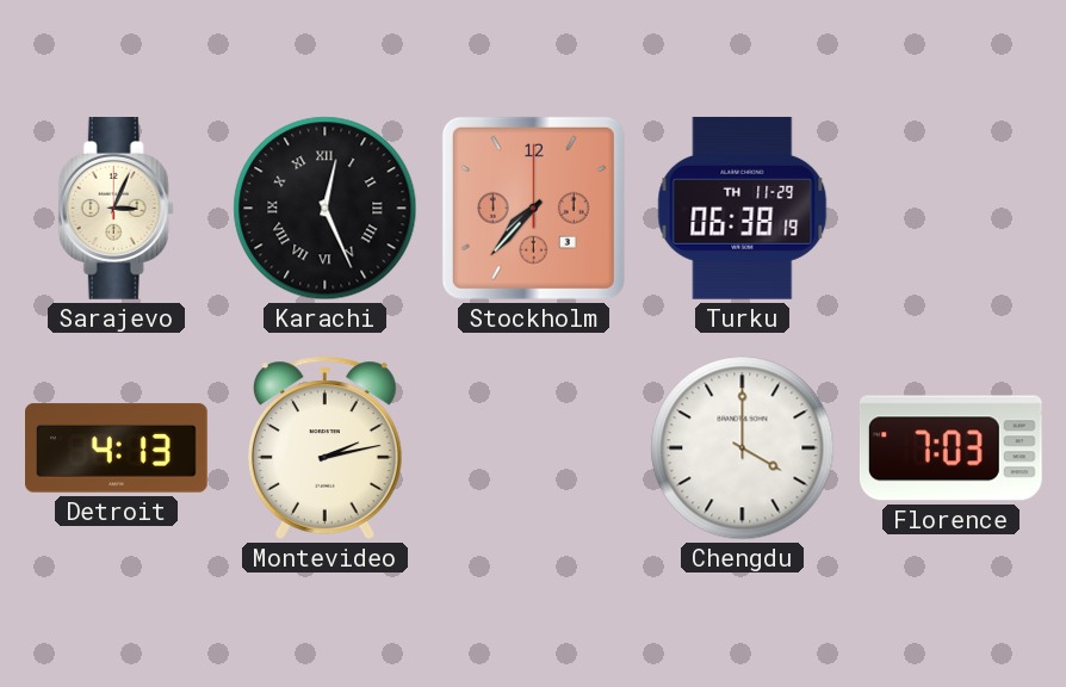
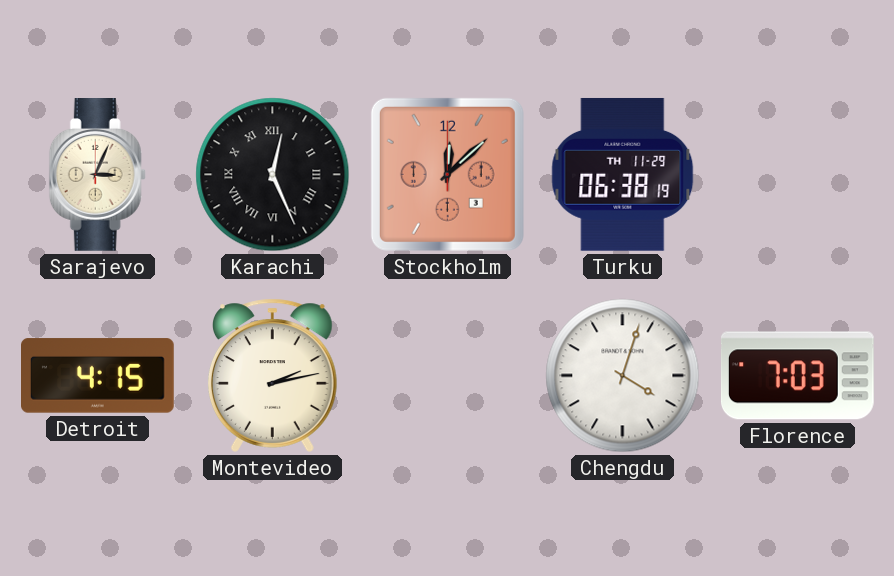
Stockholm: 7:37 -> 12:08 (447, 174)
Detroit: 4:13 -> 4:15 (98, 376)
Chengdu: 4:00 -> 4:03 (623, 376)
